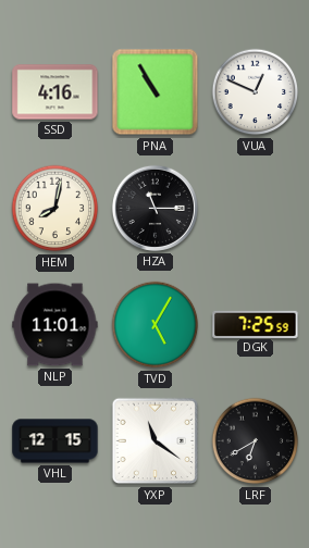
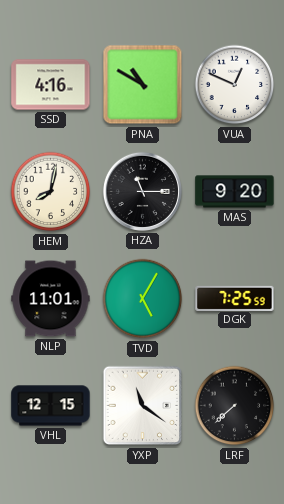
PNA: 10:55 -> 10:50 (143, 85)
MAS: none -> 9:20 (235, 192)
LRF: 6:40 -> 7:38 (235, 406)
